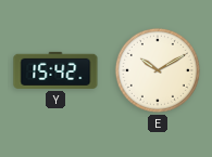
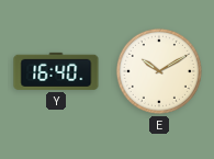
Y: 15:42 -> 16:40 (56, 71)
